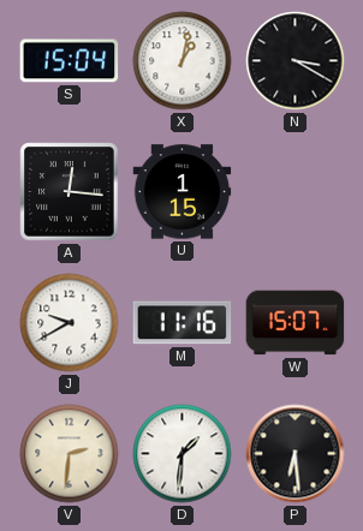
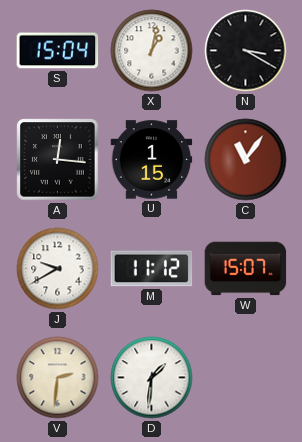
C: none -> 11:06 (246, 160)
M: 11:16 -> 11:12 (152, 269)
P: 6:29 -> none (296, 454)
